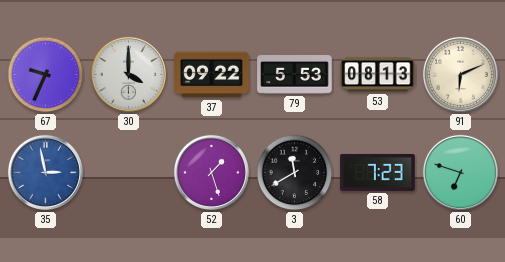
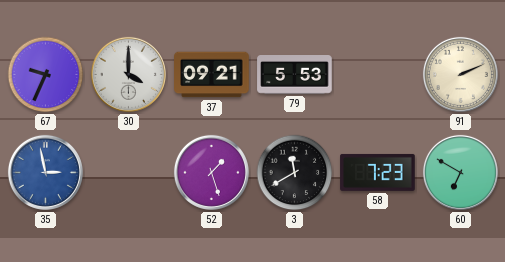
37: 09:22 -> 09:21 (212, 75)
53: 08:13 -> none (378, 75)
91: 6:11 -> 2:11 (460, 74)
60: 6:48 -> 6:50 (460, 172)
